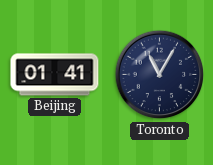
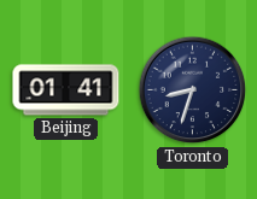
Toronto: 11:05 -> 8:33 (193, 90)
